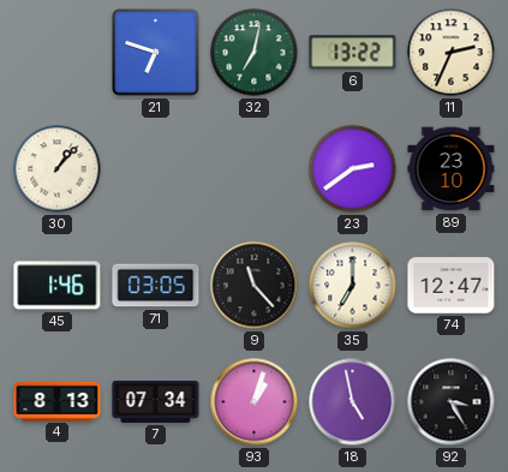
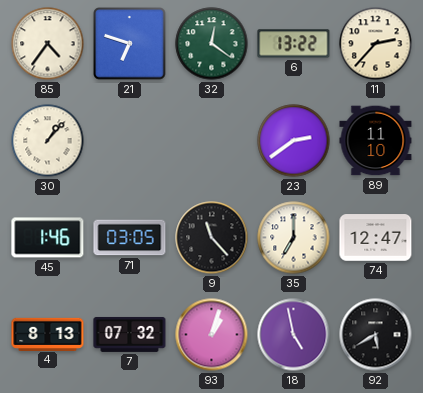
85: none -> 4:36 (48, 44)
32: 7:02 -> 12:21 (212, 44)
11: 2:34 -> 2:37 (376, 44)
89: 23:10 -> 11:10 (376, 141)
7: 07:34 -> 07:32 (130, 334)
92: 3:25 -> 5:40 (376, 335)
